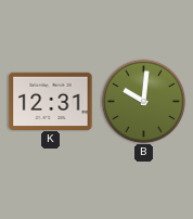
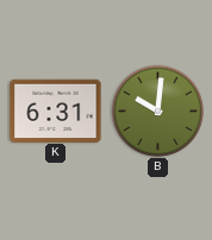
K: 12:31 -> 6:31 (56, 110)
